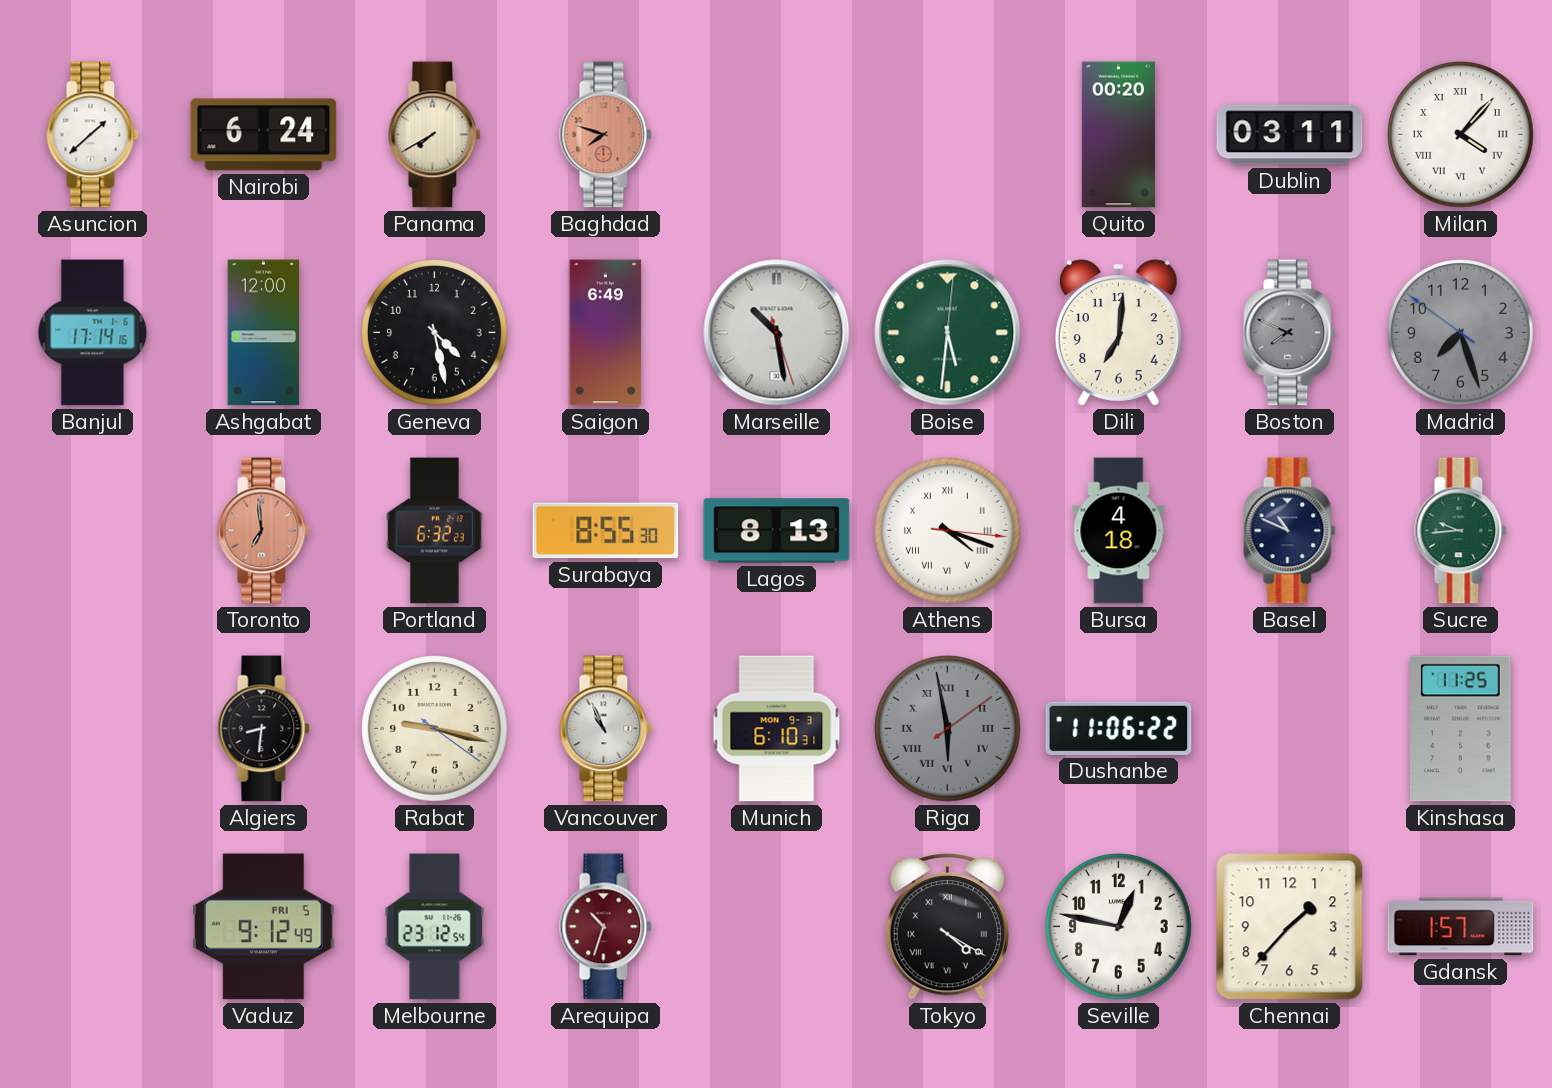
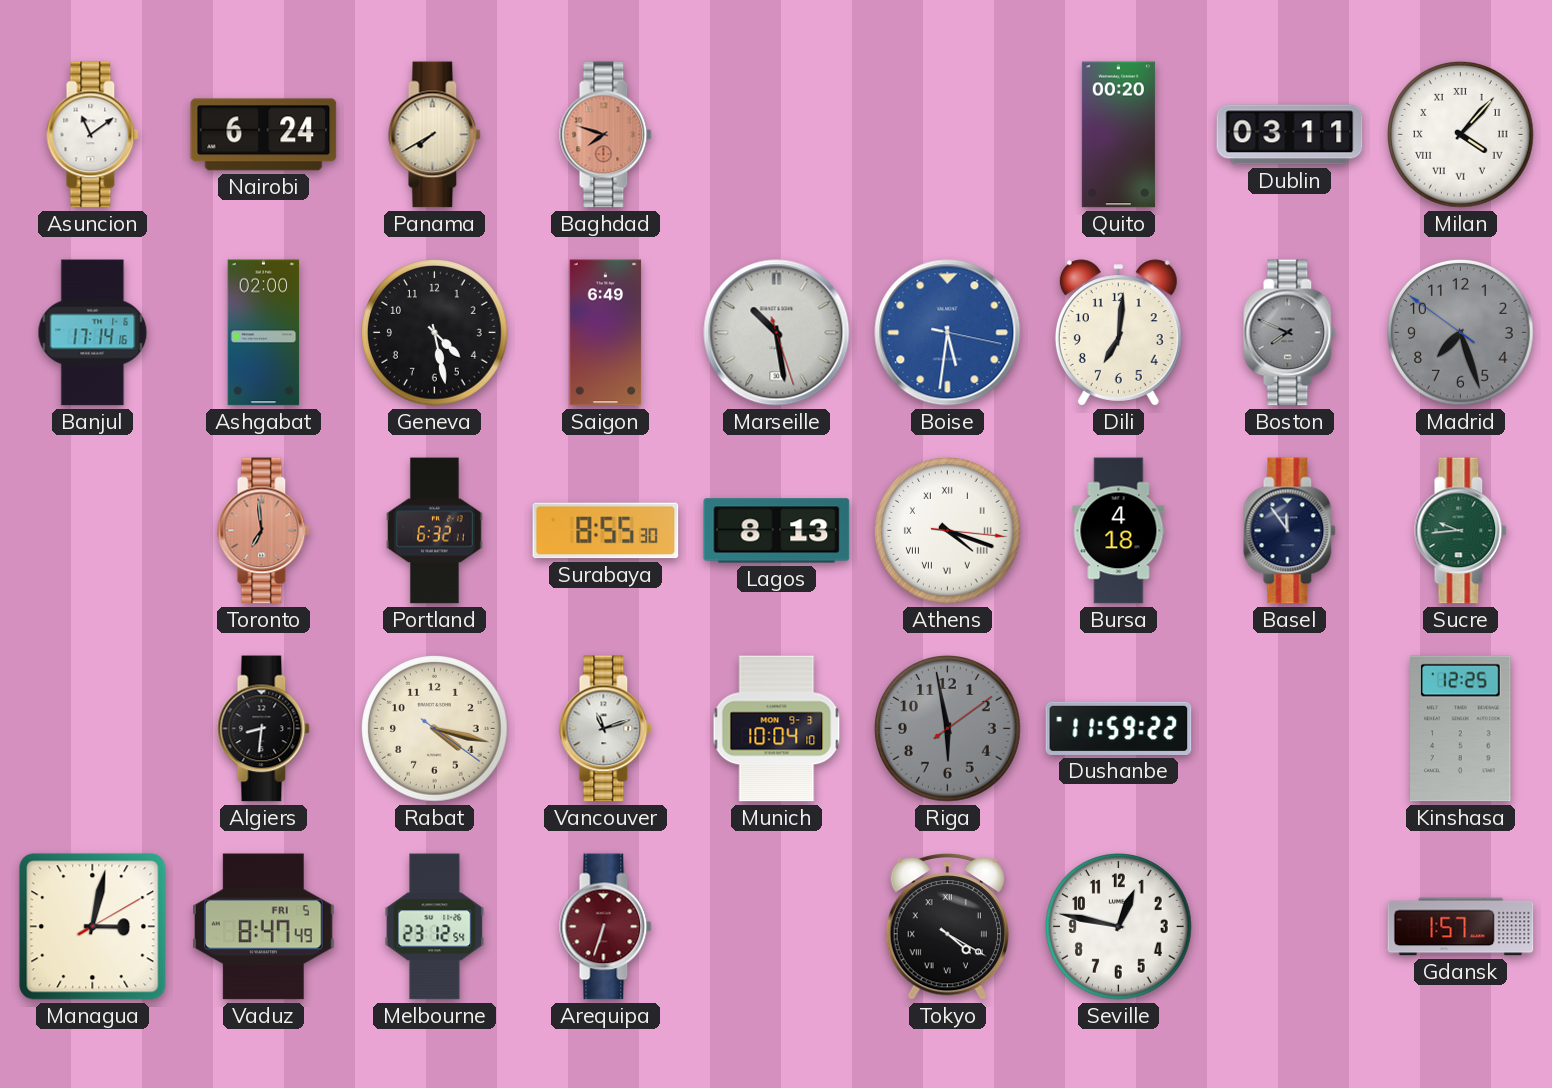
Asuncion: 1:38 -> 11:09 (93, 135)
Ashgabat: 12:00 -> 02:00 (264, 333)
Boise: 5:31:01 -> 5:31:17 (948, 333)
Boise dial: green -> blue (948, 333)
Portland: 6:32:23 -> 6:32:11 (435, 531)
Basel: 10:49 -> 11:54 (1290, 531)
Rabat: 9:17 -> 4:17 (435, 729)
Vancouver: 10:56 -> 11:12 (606, 729)
Munich: 6:10 -> 10:04 (777, 729)
Riga numerals: Roman -> Arabic (948, 729)
Dushanbe: 11:06 -> 11:59 (1119, 728)
Kinshasa: 11:25 -> 12:25 (1461, 729)
Managua: none -> 3:02 (93, 927)
Vaduz: 9:12 -> 8:47 (264, 927)
Arequipa: 10:33 -> 6:33 (606, 927)
Chennai: 1:37 -> none (1290, 927)
